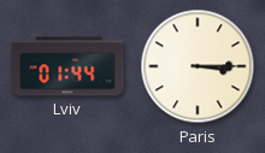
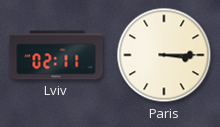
Lviv: 01:44 -> 02:11 (56, 55)
